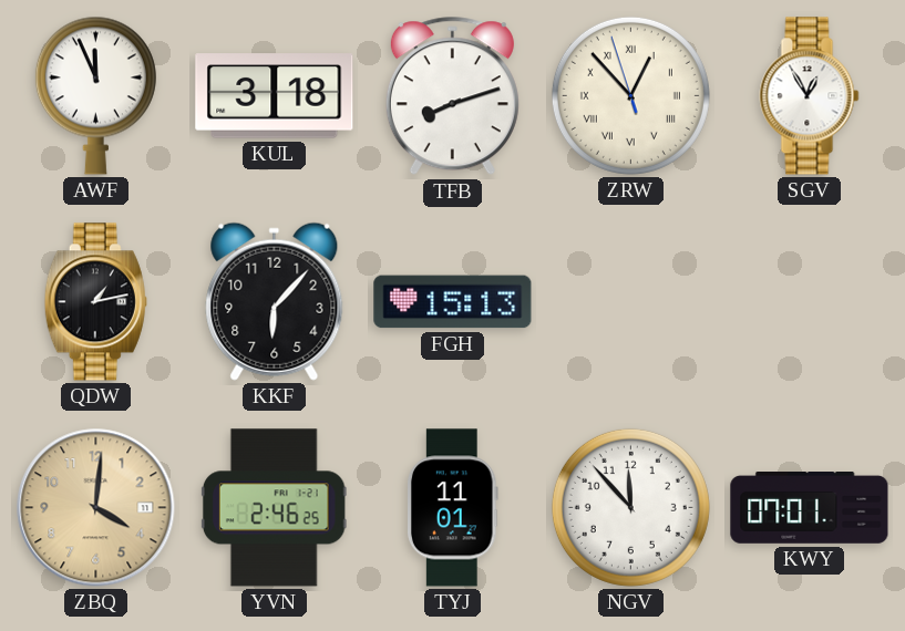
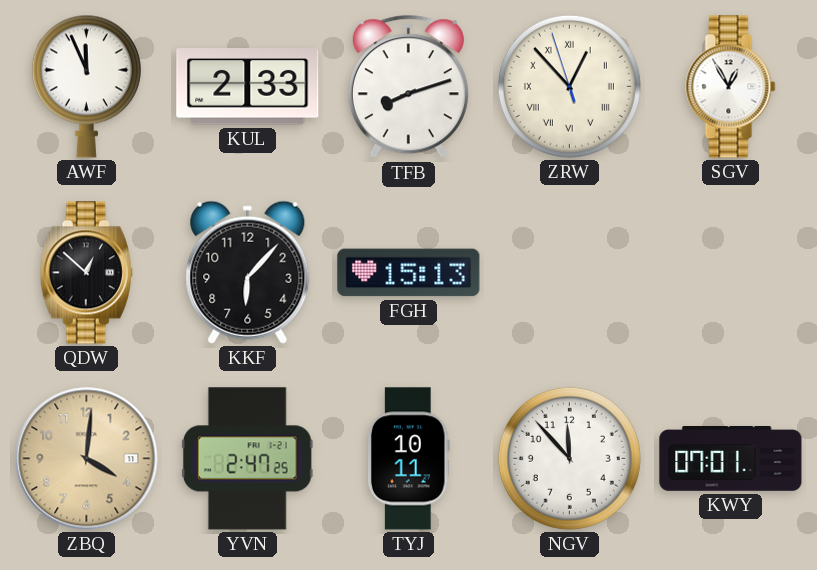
KUL: 3:18 -> 2:33 (248, 87)
QDW: 1:13 -> 12:52 (86, 273)
YVN: 2:46 -> 2:47 (247, 459)
TYJ: 11:01 -> 10:11 (408, 459)
